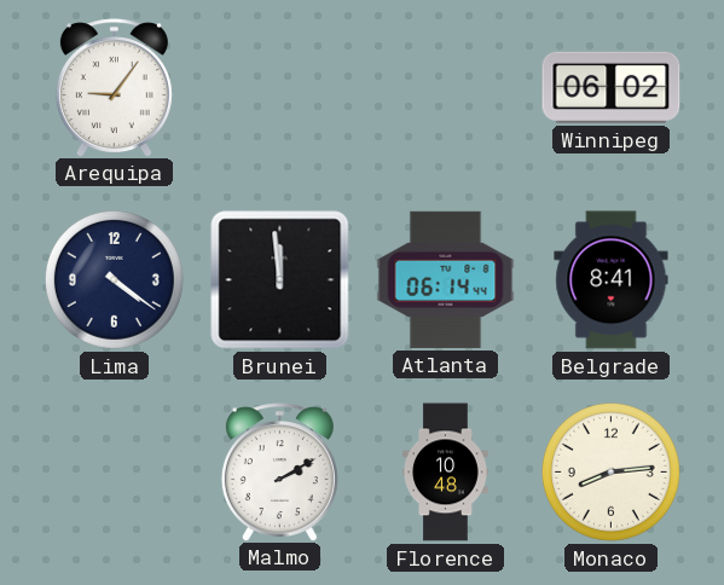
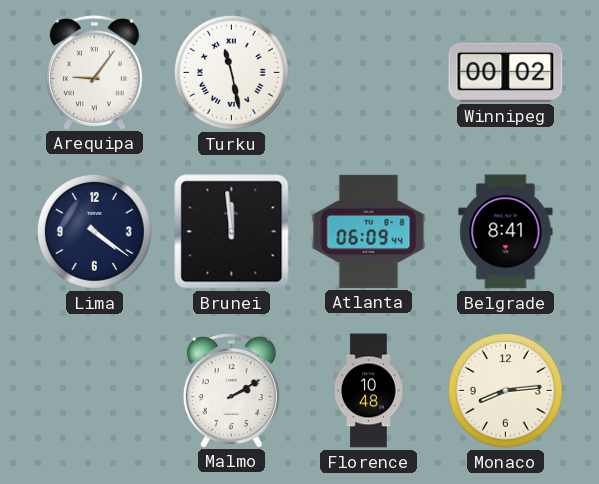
Turku: none -> 11:28 (231, 72)
Winnipeg: 06:02 -> 00:02 (506, 72)
Atlanta: 06:14 -> 06:09 (369, 231)
